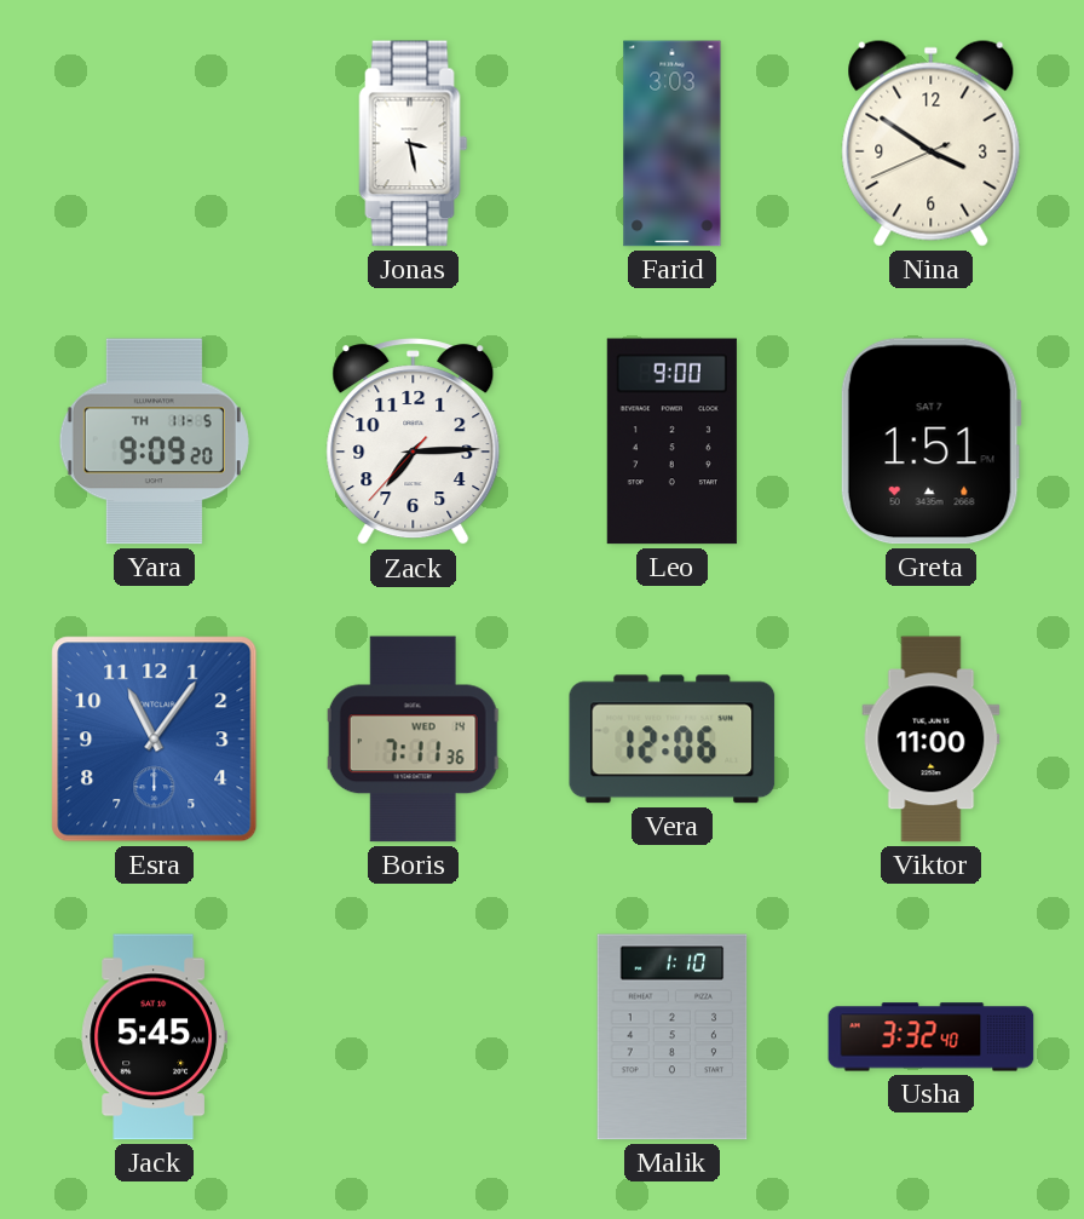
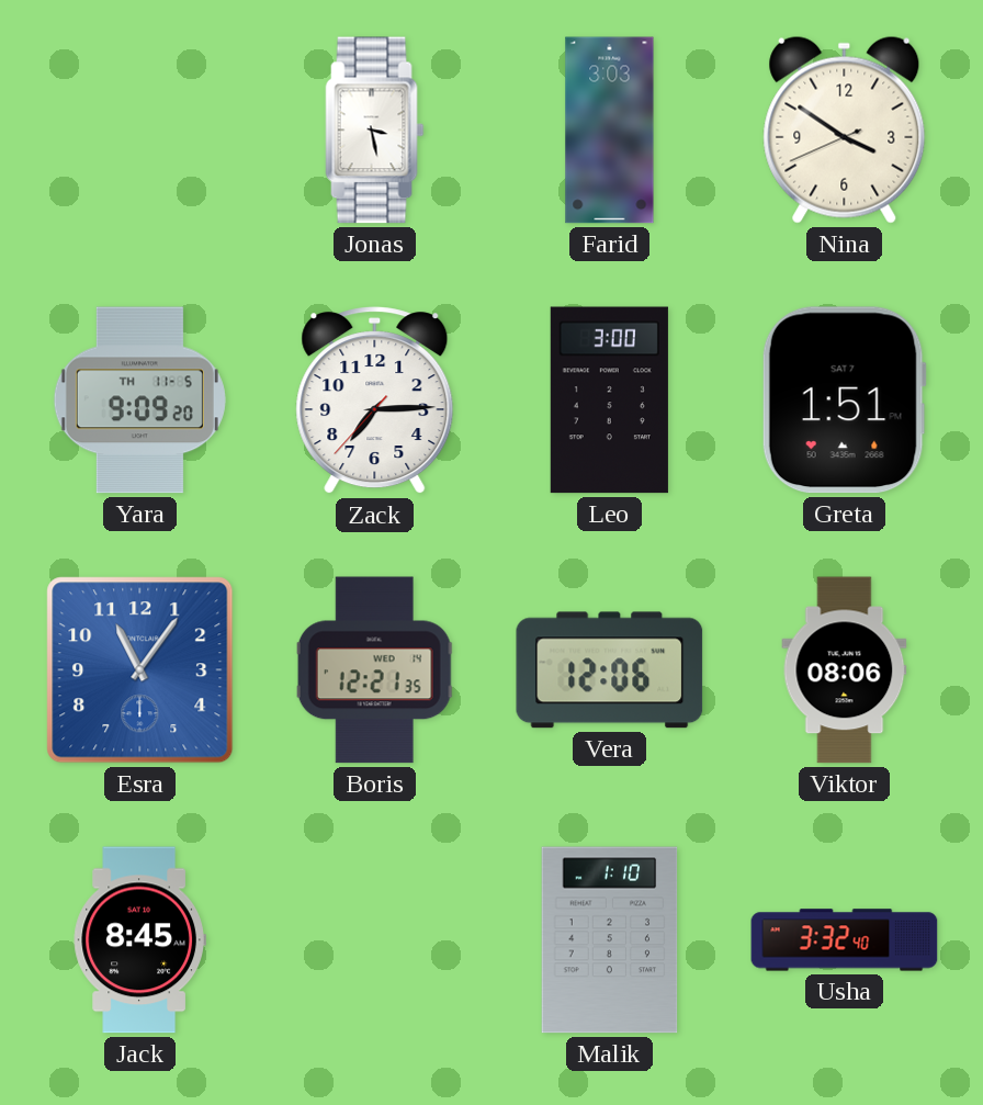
Leo: 9:00 -> 3:00 (609, 401)
Boris: 7:11 -> 12:21 (375, 670)
Viktor: 11:00 -> 08:06 (845, 670)
Jack: 5:45 -> 8:45 (139, 940)
